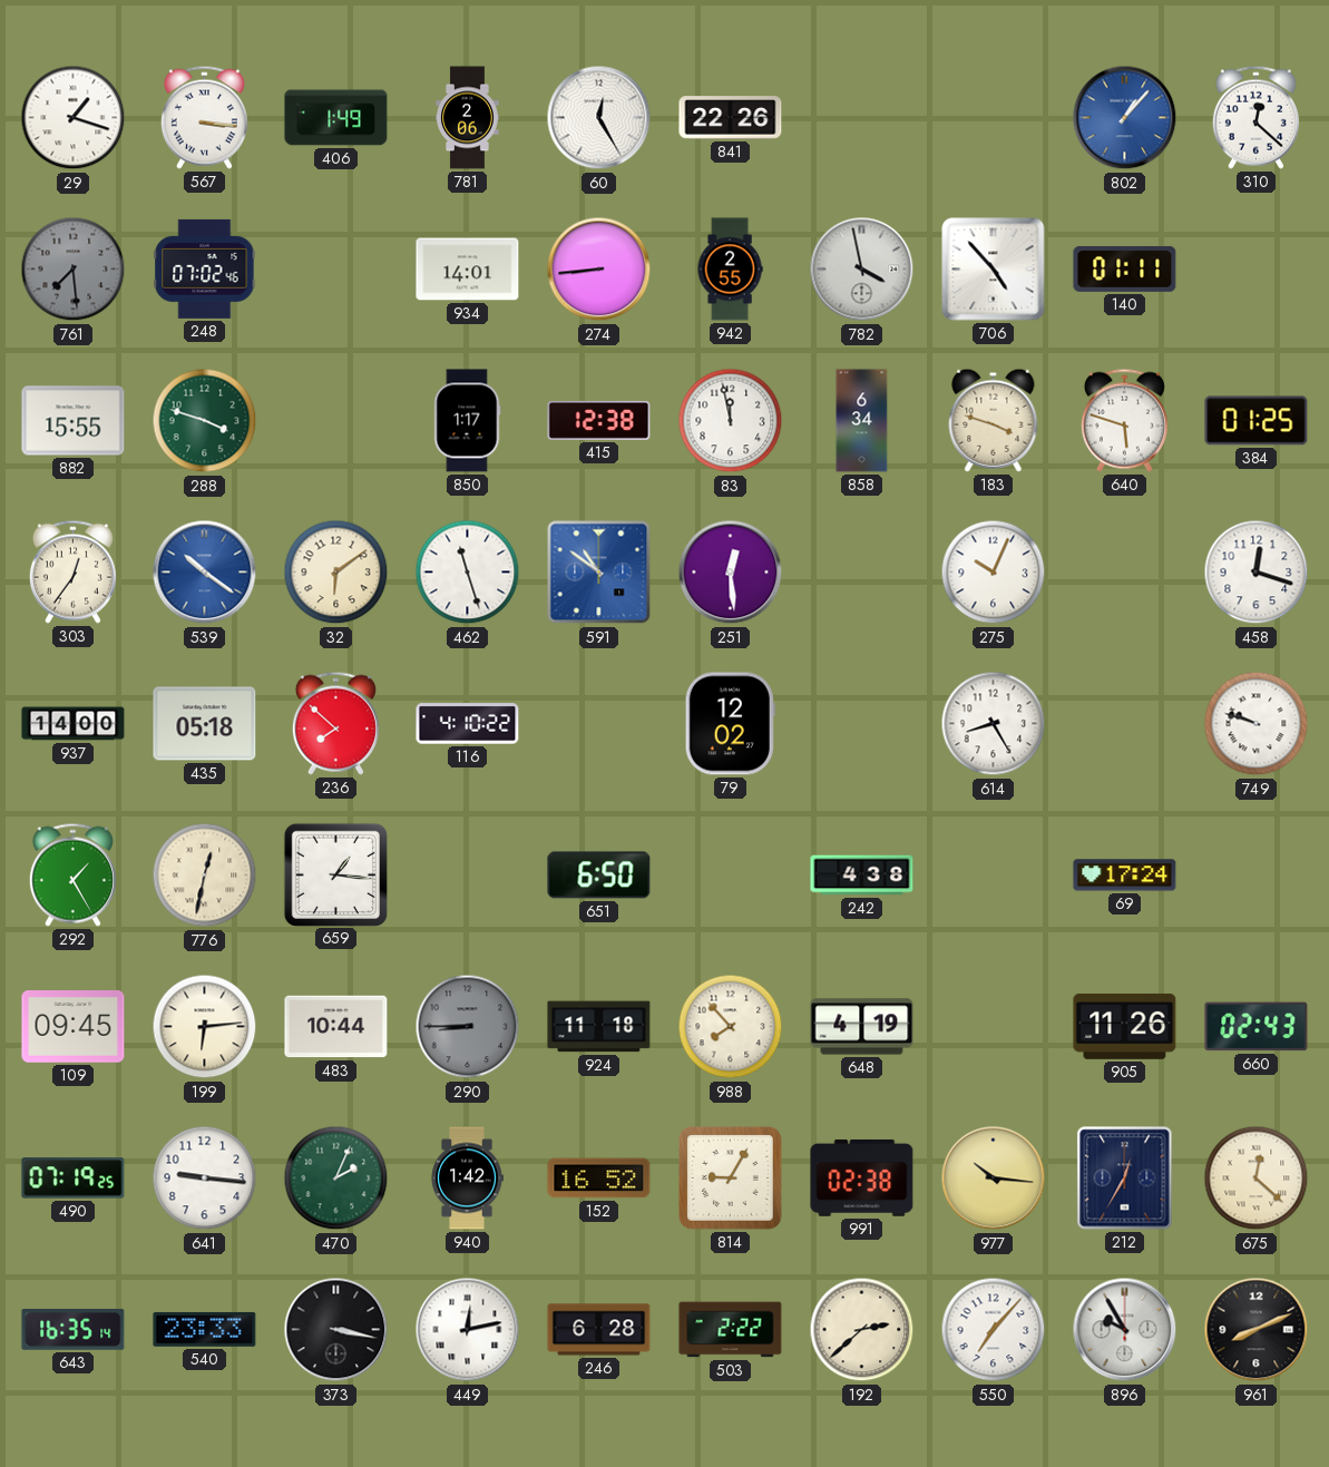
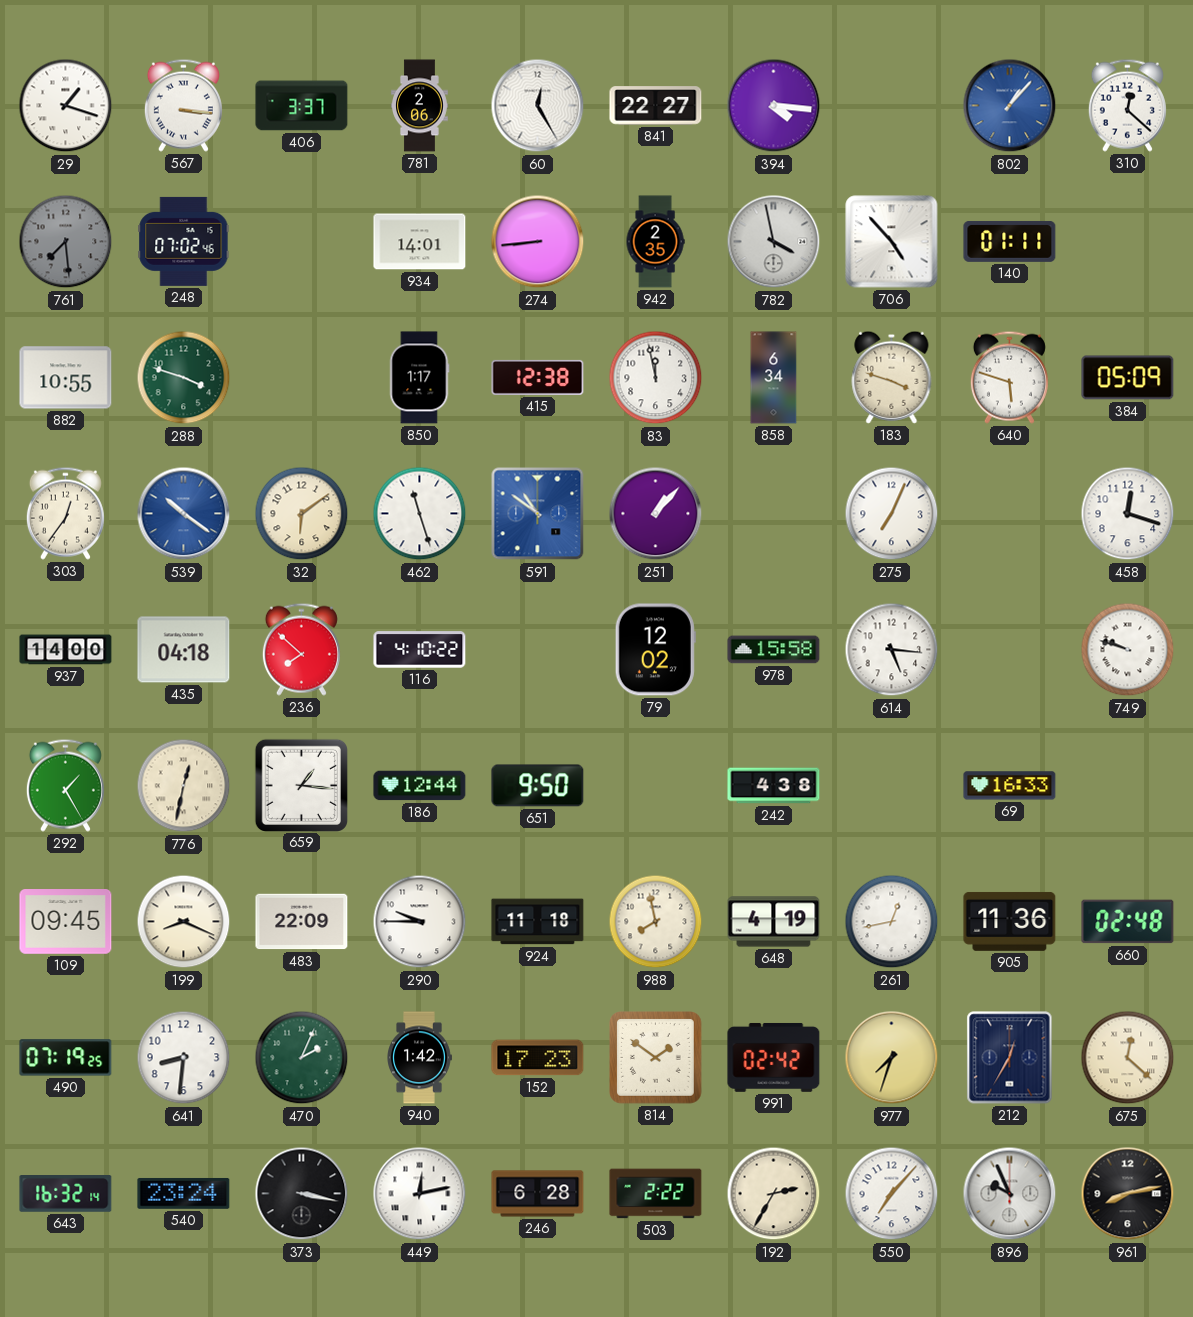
406: 1:49 -> 3:37 (302, 106)
841: 22:26 -> 22:27 (656, 106)
394: none -> 4:16 (774, 106)
942: 2:55 -> 2:35 (655, 242)
882: 15:55 -> 10:55 (66, 378)
384: 01:25 -> 05:09 (1128, 378)
251: 12:29 -> 1:07 (656, 514)
275: 10:04 -> 7:04 (892, 514)
435: 05:18 -> 04:18 (184, 650)
978: none -> 15:58 (774, 650)
614: 8:25 -> 5:16 (892, 650)
186: none -> 12:44 (420, 786)
651: 6:50 -> 9:50 (538, 786)
69: 17:24 -> 16:33 (1010, 786)
199: 6:14 -> 8:19 (184, 922)
483: 10:44 -> 22:09 (302, 922)
290: 8:45 -> 9:45 (420, 922)
290 dial: grey -> white (420, 922)
988: 7:53 -> 7:58 (656, 922)
261: none -> 12:43 (892, 922)
905: 11:26 -> 11:36 (1010, 921)
660: 02:43 -> 02:48 (1128, 922)
641: 9:16 -> 8:31 (184, 1058)
152: 16:52 -> 17:23 (538, 1058)
814: 9:05 -> 1:51 (656, 1058)
991: 02:38 -> 02:42 (774, 1057)
977: 10:16 -> 7:33 (892, 1058)
643: 16:35 -> 16:32 (66, 1194)
540: 23:33 -> 23:24 (184, 1193)
192: 2:38 -> 2:35 (774, 1194)
896: 9:55 -> 9:56 (1010, 1194)
961: 8:11 -> 8:13 (1128, 1194)
